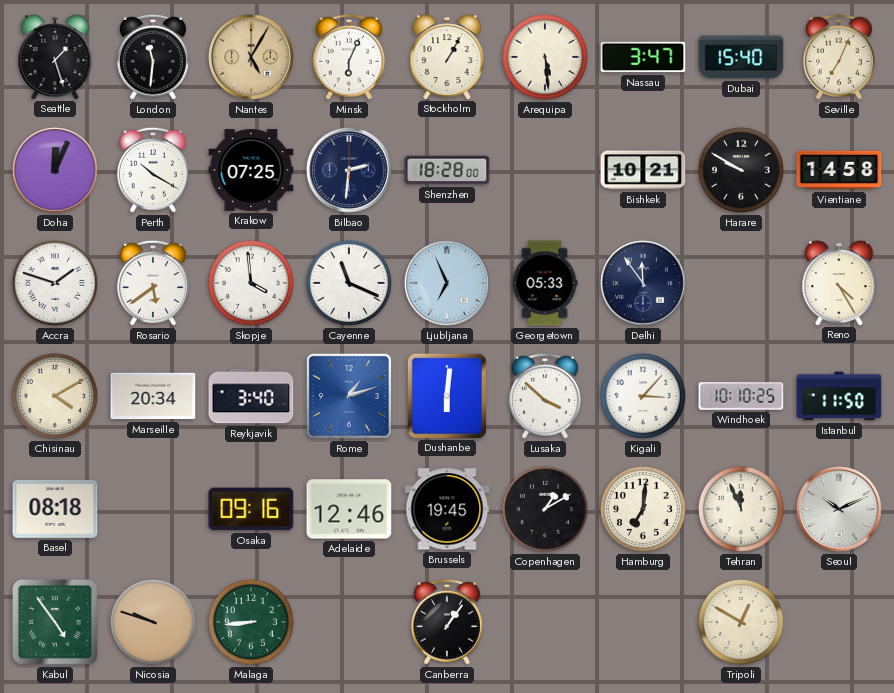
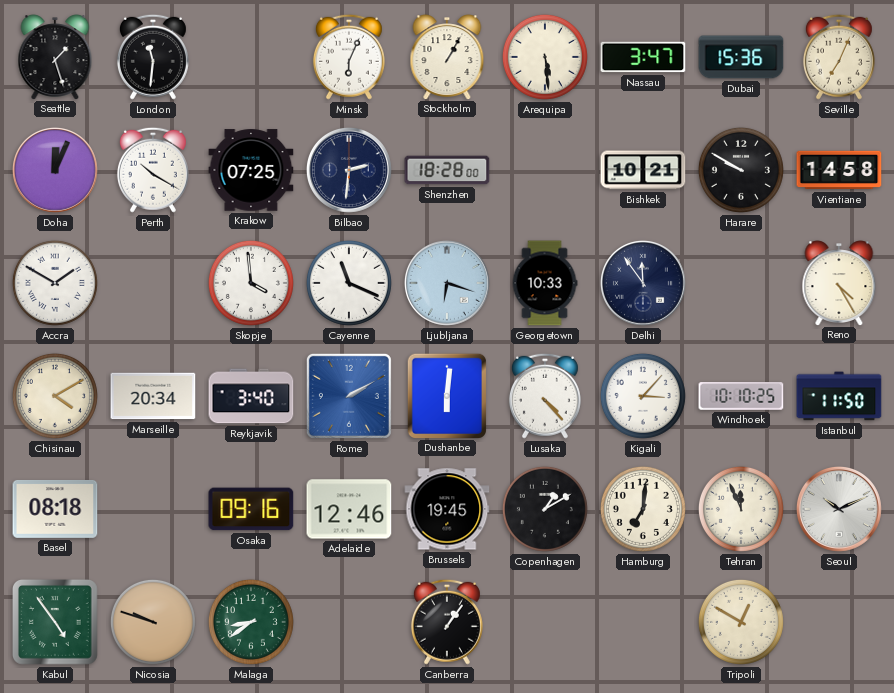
Nantes: 5:05 -> none (251, 57)
Dubai: 15:40 -> 15:36 (741, 57)
Accra: 1:48 -> 1:50 (55, 283)
Rosario: 5:39 -> none (153, 283)
Ljubljana: 6:56 -> 6:18 (447, 283)
Georgetown: 05:33 -> 10:33 (545, 283)
Rome: 1:12 -> 2:10 (349, 396)
Lusaka: 3:52 -> 4:23 (545, 396)
Malaga: 8:44 -> 8:39 (251, 622)
